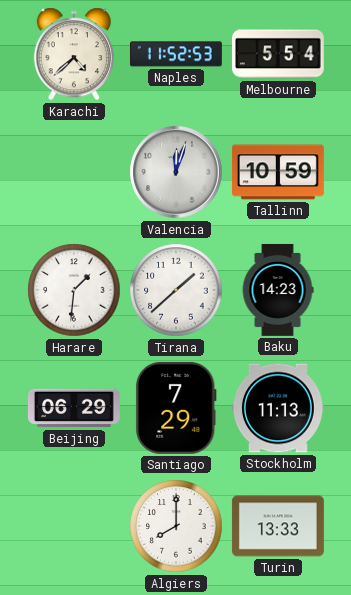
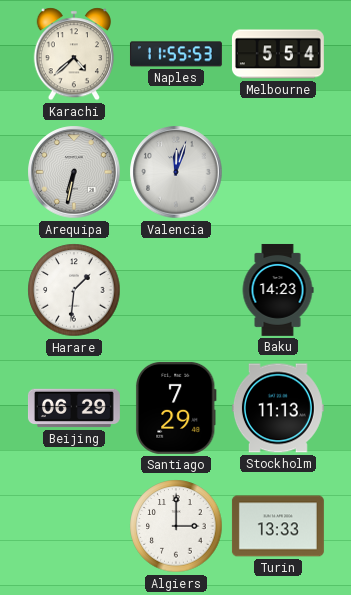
Naples: 11:52 -> 11:55 (176, 54)
Arequipa: none -> 6:32 (74, 172)
Tallinn: 10:59 -> none (278, 172)
Tirana: 1:38 -> none (176, 290)
Algiers: 8:00 -> 3:00 (176, 526)
